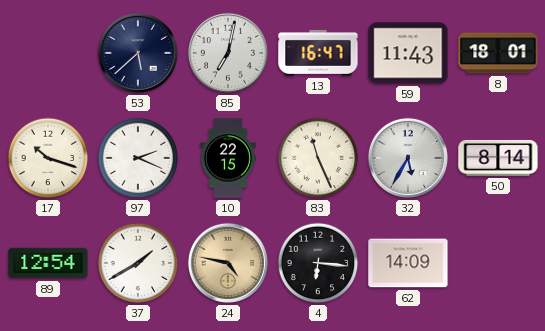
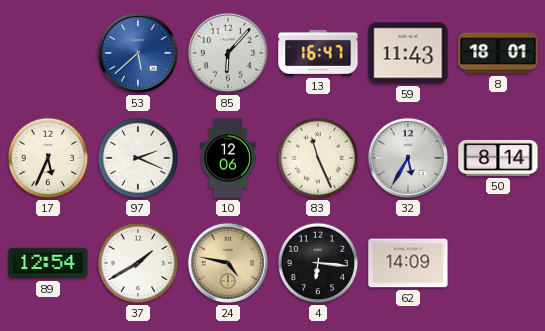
53 dial: navy -> blue (138, 53)
85: 7:02 -> 6:07 (228, 53)
17: 10:18 -> 5:34 (48, 158)
10: 22:15 -> 12:06 (229, 158)
